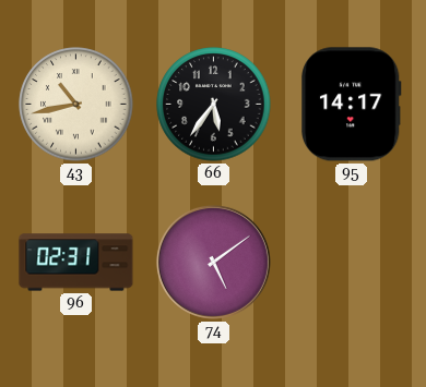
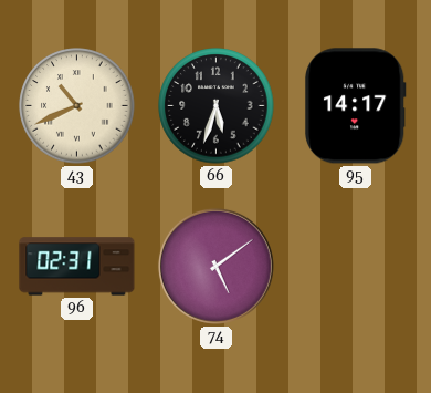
43: 10:43 -> 10:41 (77, 106)
66: 5:36 -> 5:33 (217, 106)
